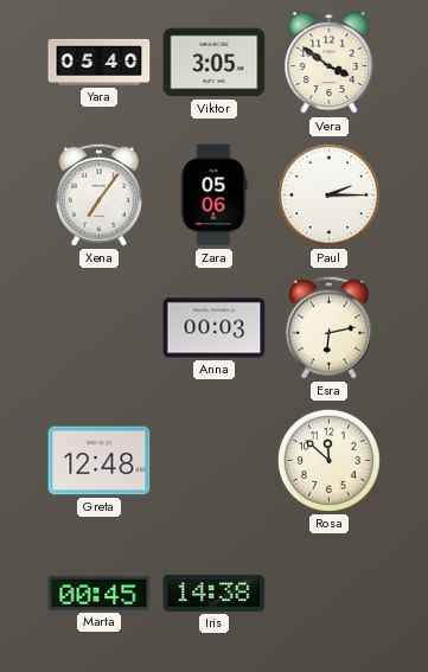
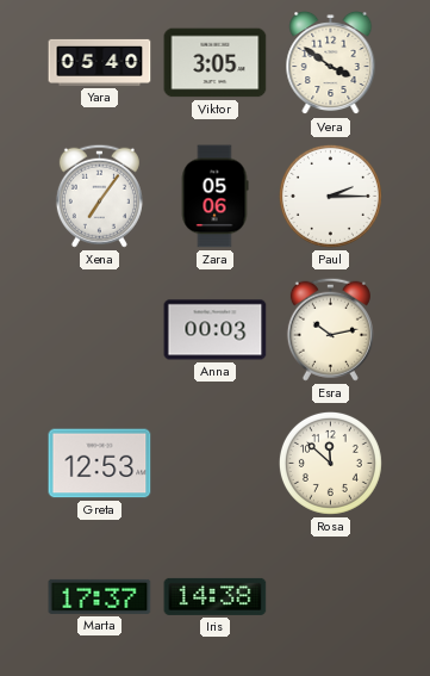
Esra: 6:13 -> 10:13 (330, 329)
Greta: 12:48 -> 12:53 (100, 464)
Marta: 00:45 -> 17:37 (100, 596)
